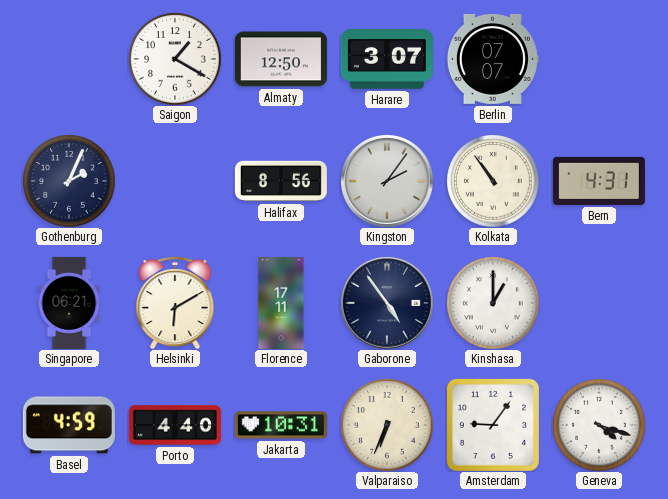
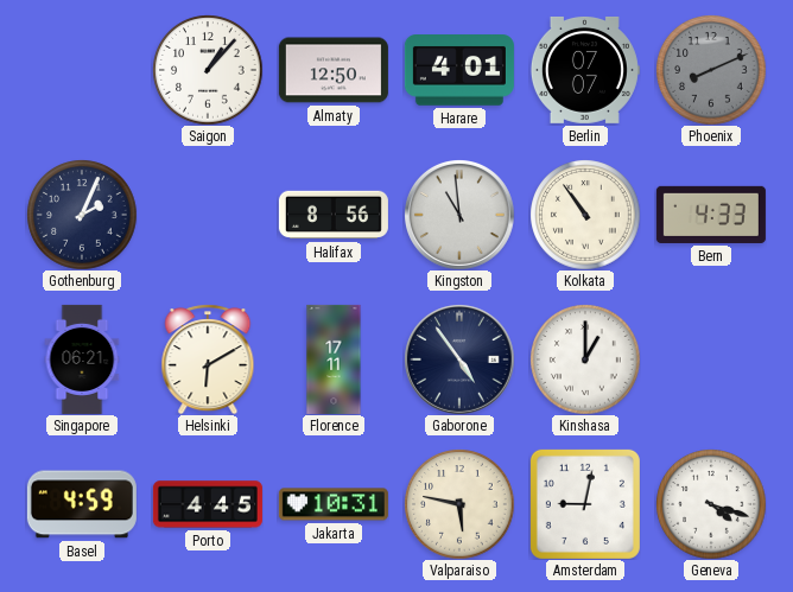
Saigon: 1:20 -> 1:07 (208, 70)
Harare: 3:07 -> 4:01 (459, 71)
Phoenix: none -> 8:11 (711, 70)
Kingston: 2:06 -> 10:59 (459, 215)
Bern: 4:31 -> 4:33 (711, 215)
Porto: 4:40 -> 4:45 (208, 504)
Valparaiso: 6:34 -> 5:47 (459, 504)
Amsterdam: 9:06 -> 9:02 (585, 504)
